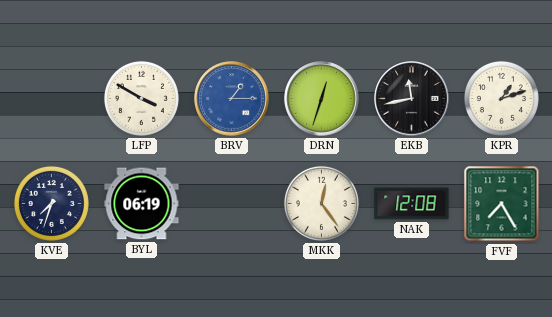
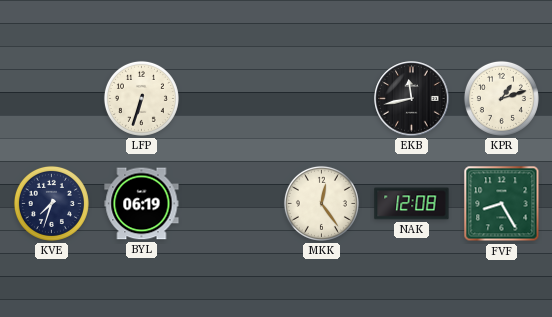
LFP: 3:50 -> 6:33 (141, 98)
BRV: 1:15 -> none (232, 99)
DRN: 12:33 -> none (322, 99)
FVF: 7:25 -> 8:25 (502, 204)
